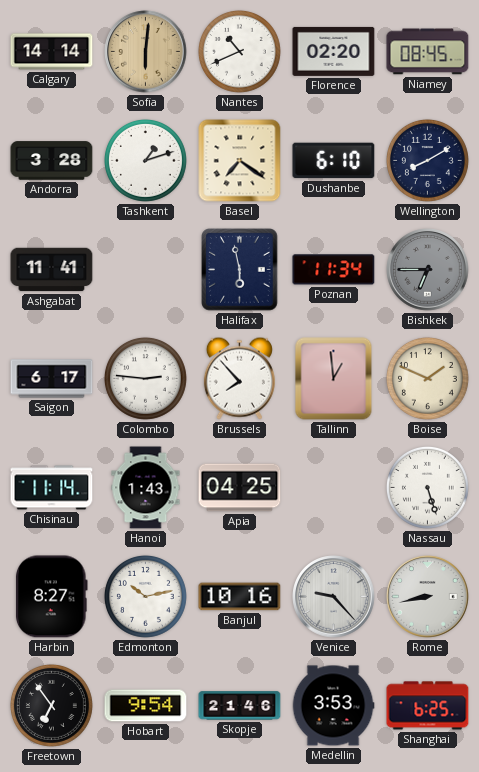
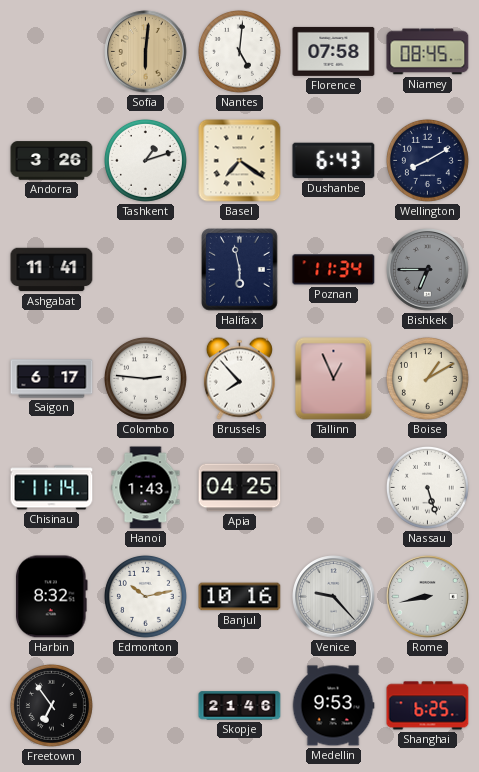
Calgary: 14:14 -> none (52, 52)
Nantes: 10:41 -> 5:01 (239, 51)
Florence: 02:20 -> 07:58 (334, 51)
Andorra: 3:28 -> 3:26 (52, 161)
Dushanbe: 6:10 -> 6:43 (334, 161)
Tallinn: 12:59 -> 12:56 (334, 379)
Boise: 1:49 -> 1:10 (427, 378)
Harbin: 8:27 -> 8:32 (51, 597)
Hobart: 9:54 -> none (146, 706)
Medellin: 3:53 -> 9:53 (333, 706)
